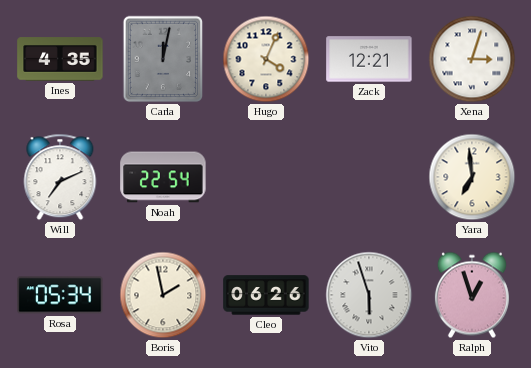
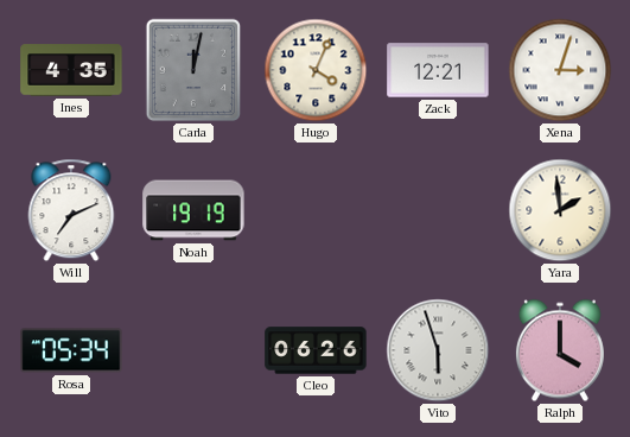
Noah: 22:54 -> 19:19 (193, 210)
Yara: 6:59 -> 1:59 (560, 210)
Boris: 1:58 -> none (163, 295)
Ralph: 12:57 -> 4:00 (560, 350)
